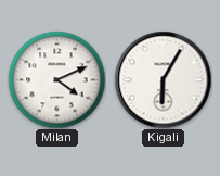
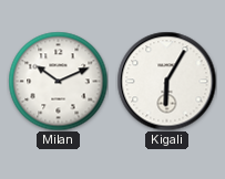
Milan: 4:11 -> 10:11 (58, 81)
